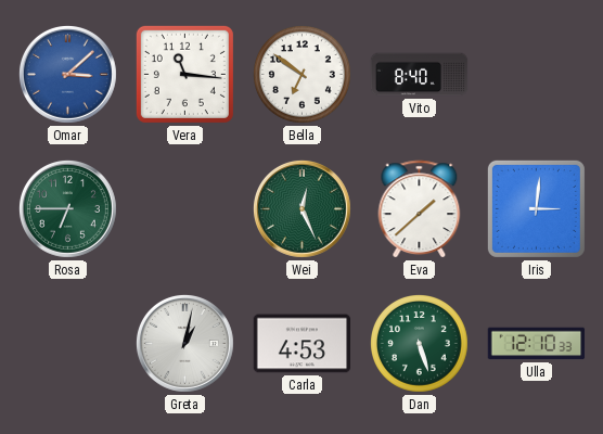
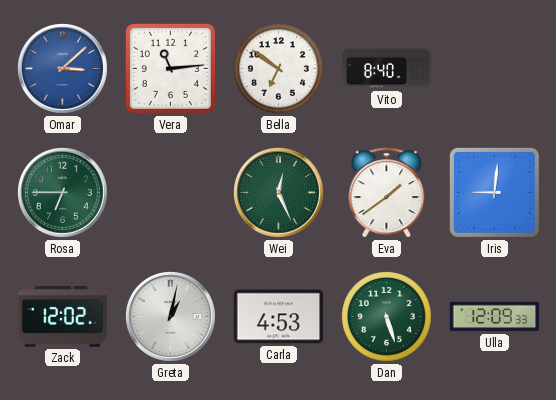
Vera: 11:16 -> 11:14 (170, 68)
Eva: 1:38 -> 1:39 (387, 193)
Iris: 3:01 -> 9:01 (494, 192)
Zack: none -> 12:02 (63, 317)
Ulla: 12:10 -> 12:09 (495, 317)
